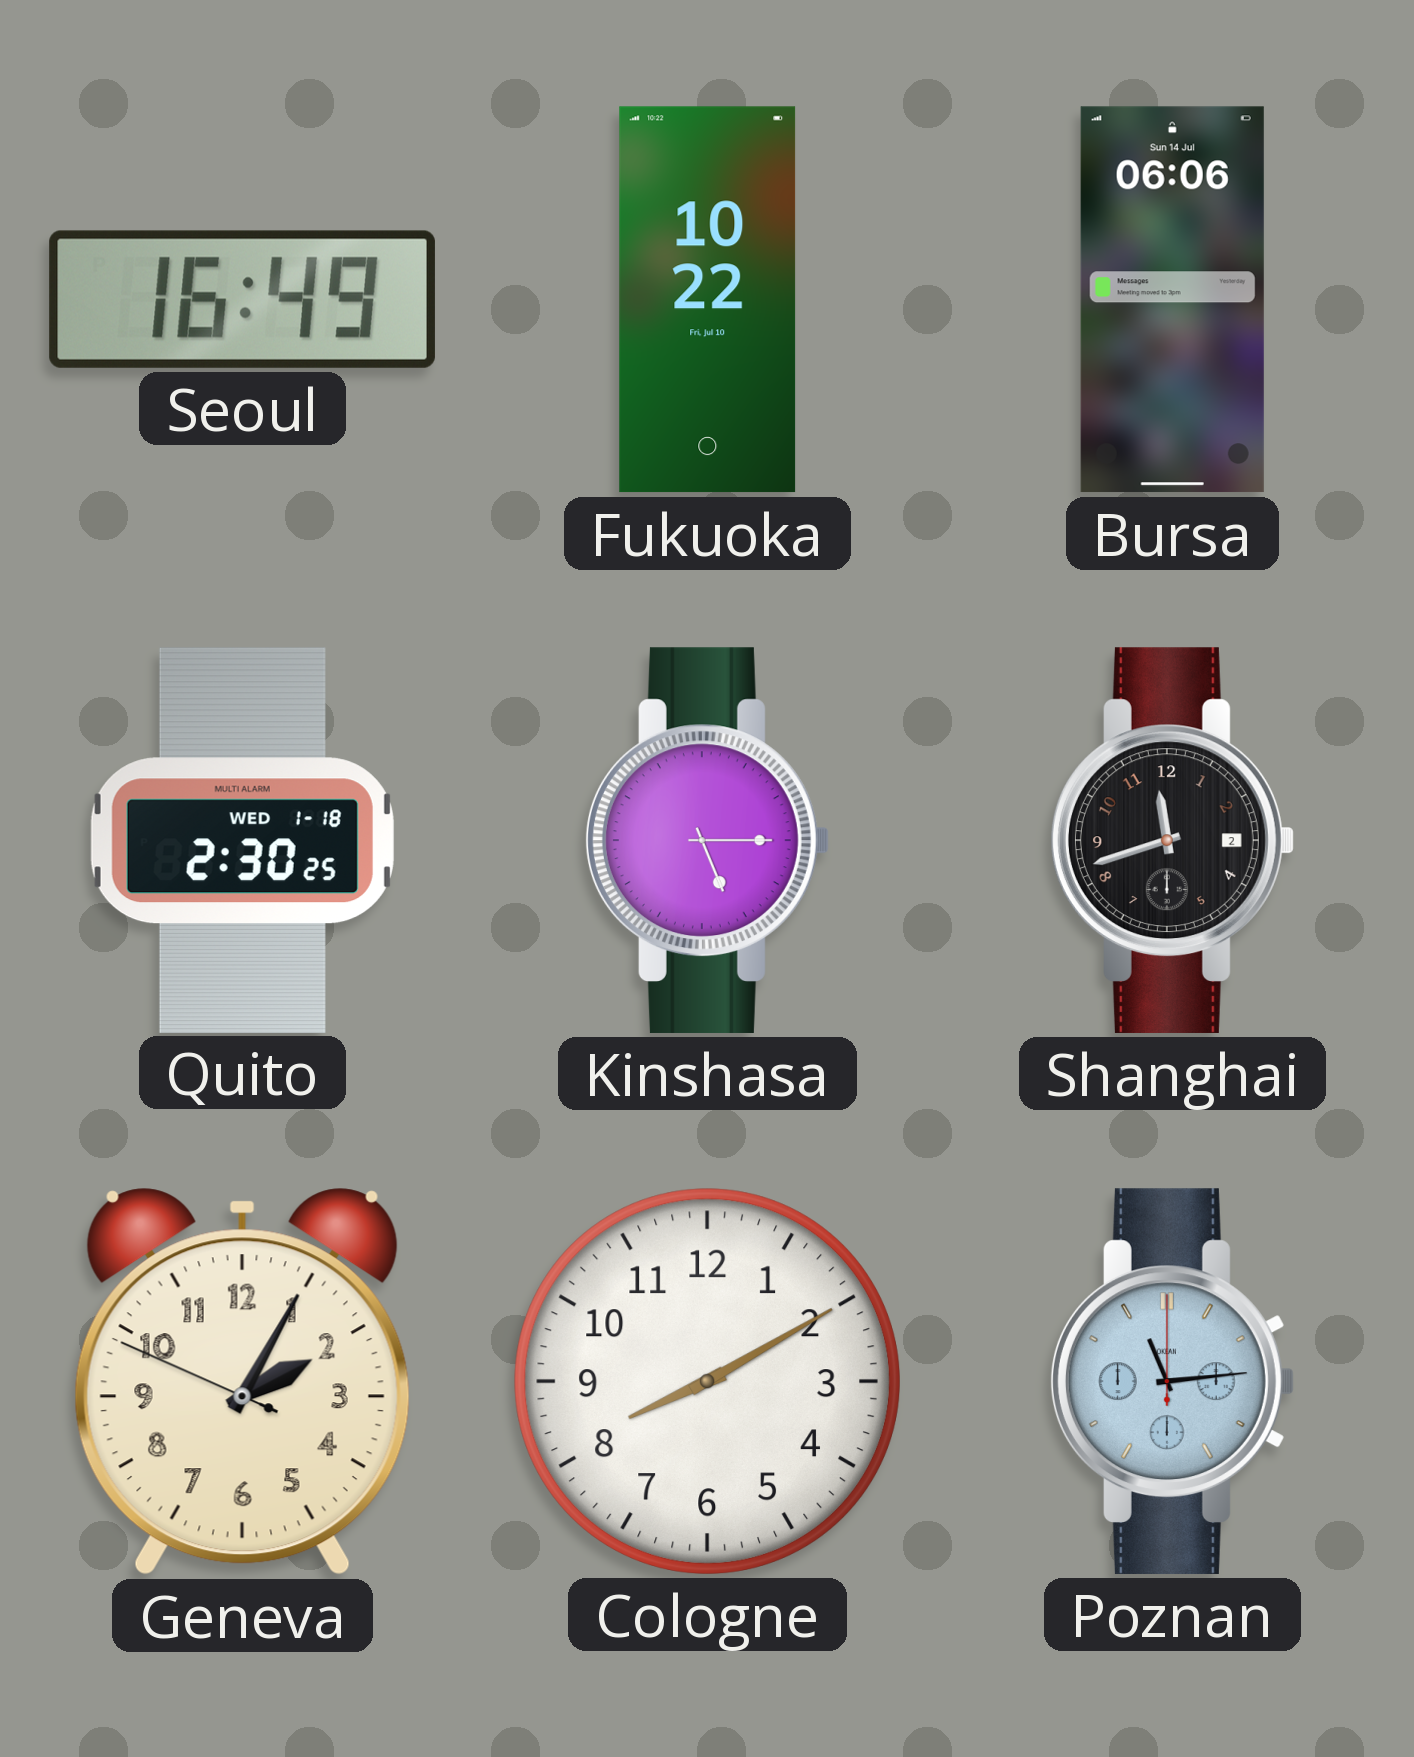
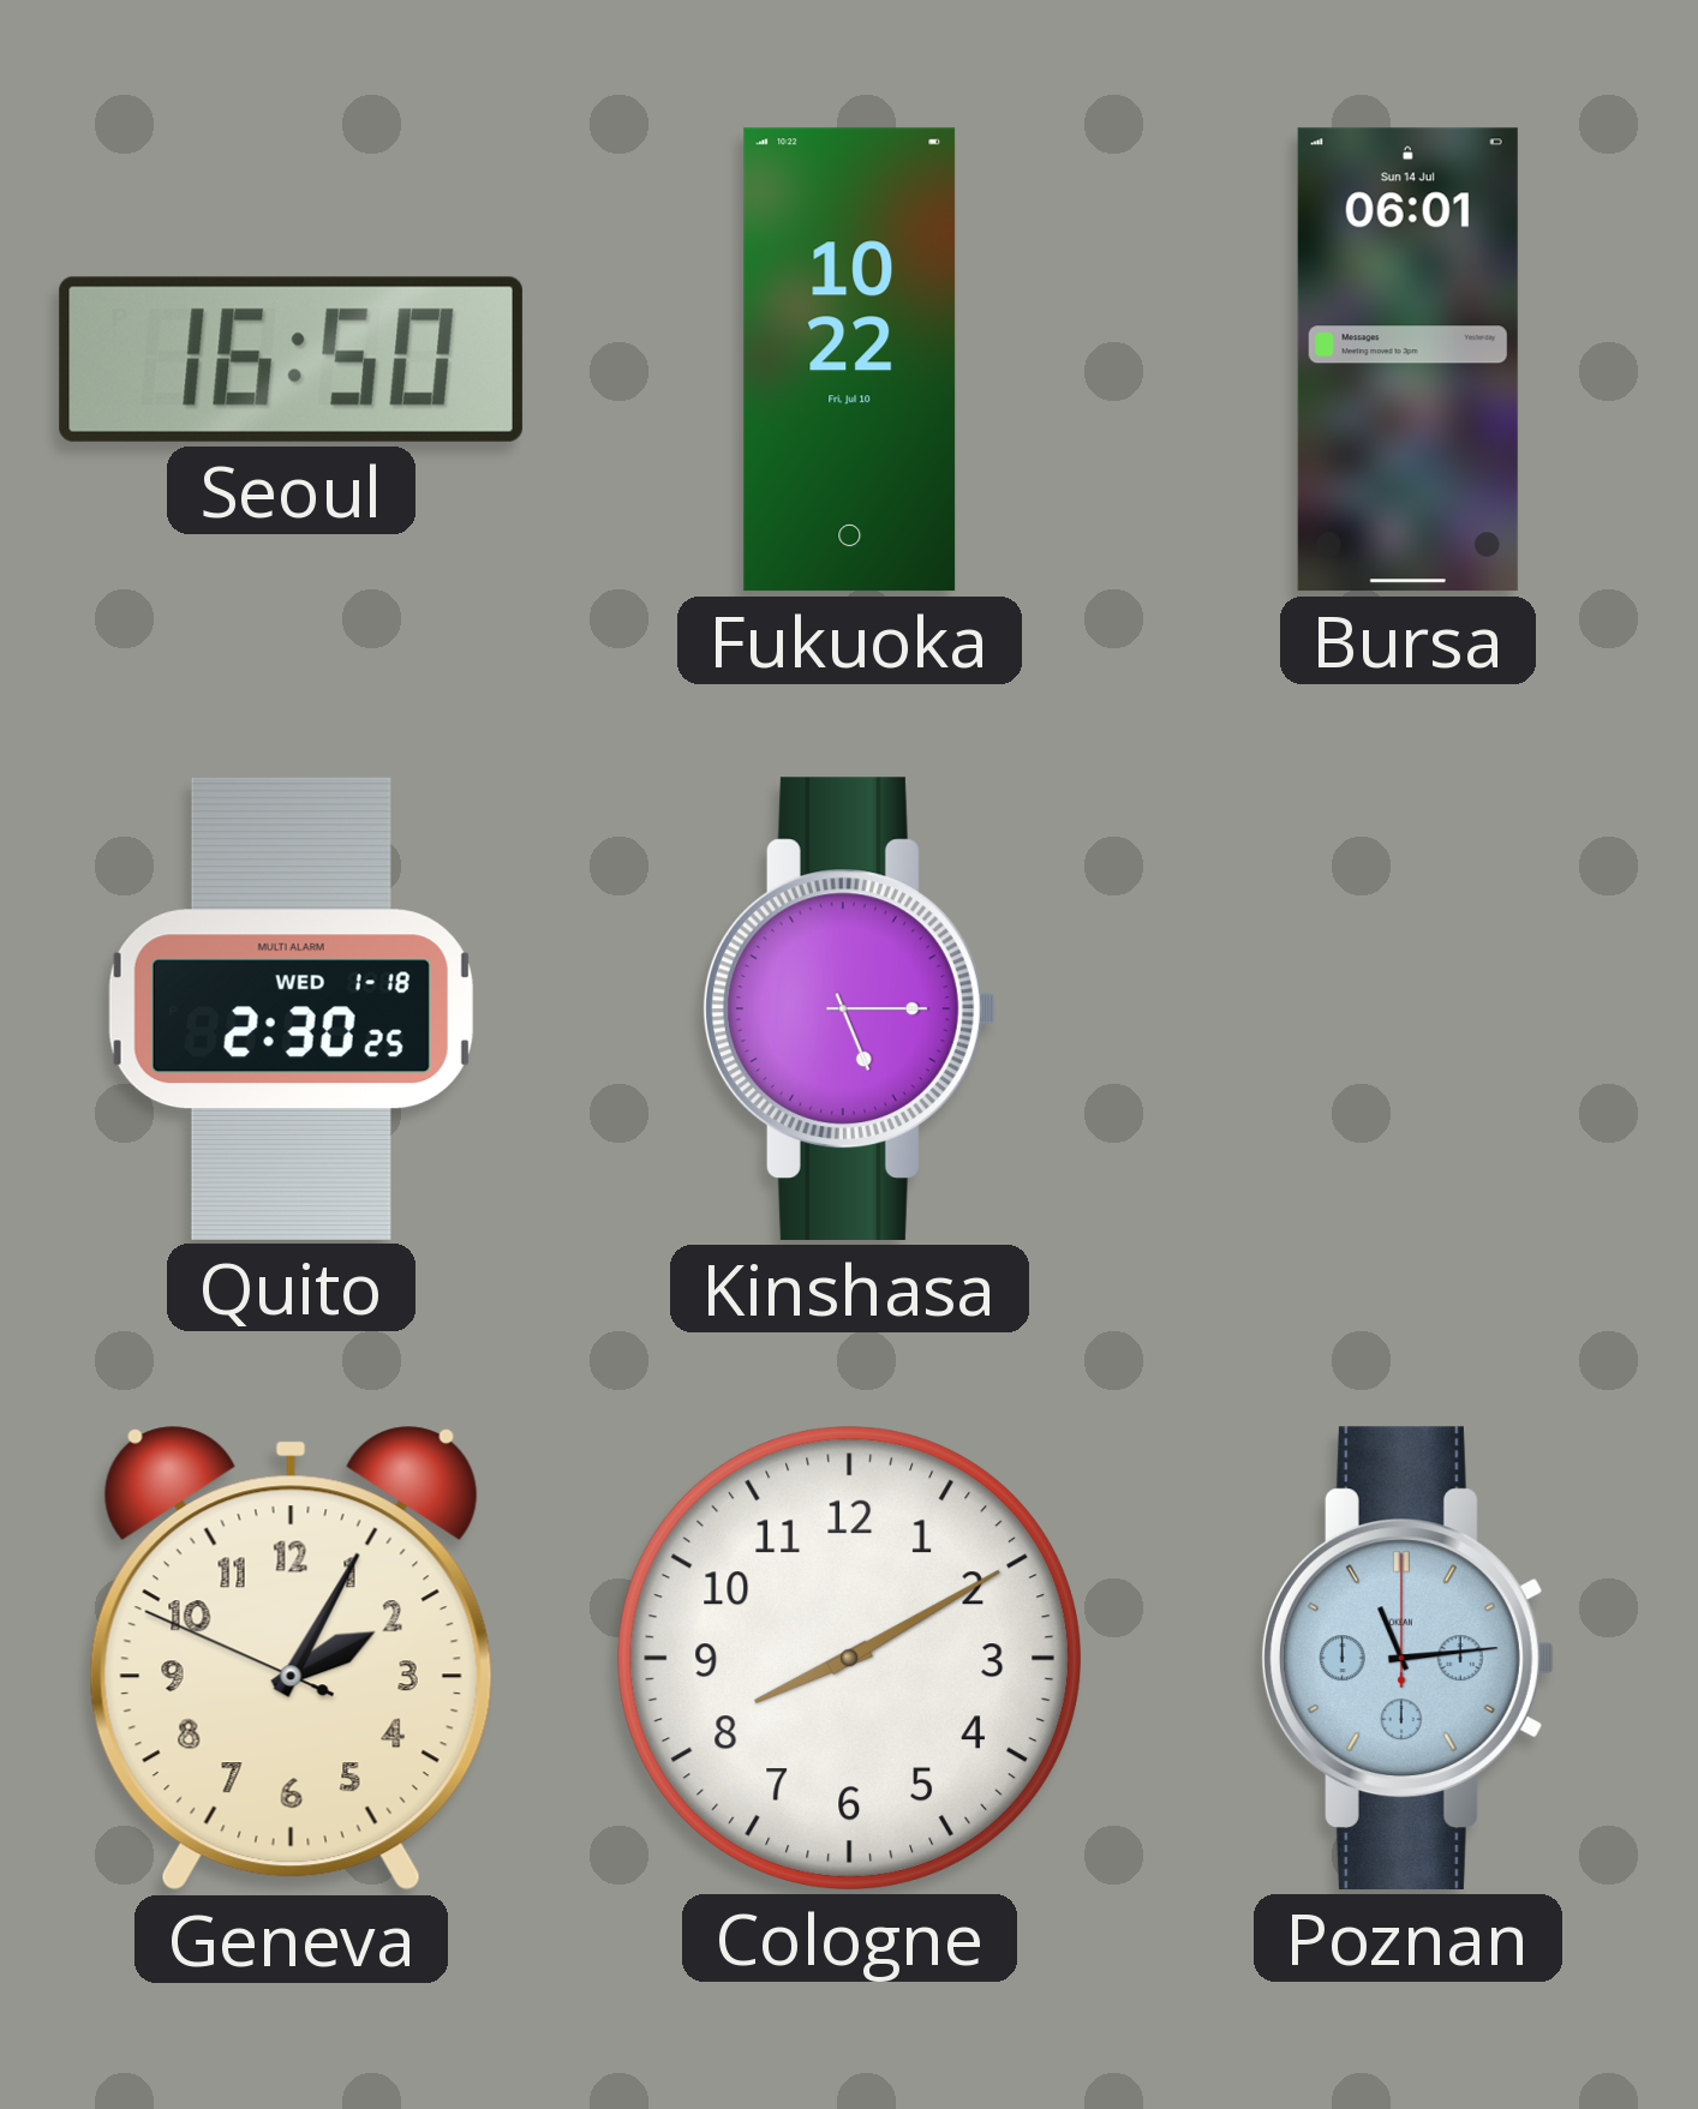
Seoul: 16:49 -> 16:50 (291, 359)
Bursa: 06:06 -> 06:01 (1407, 360)
Shanghai: 11:42 -> none (1172, 840)
